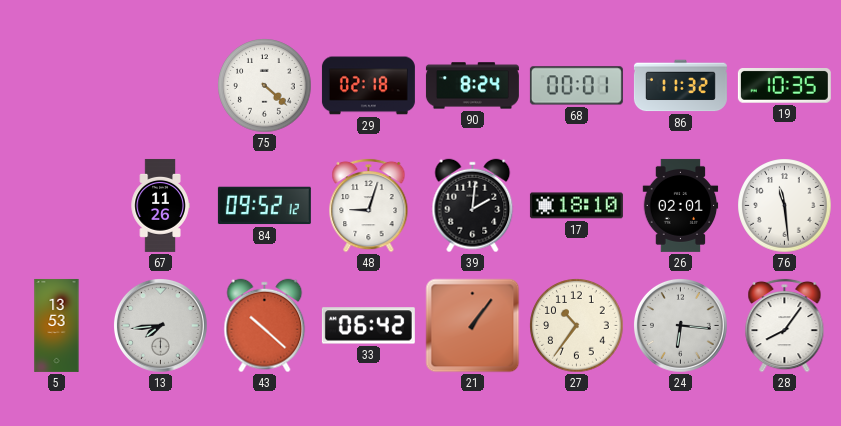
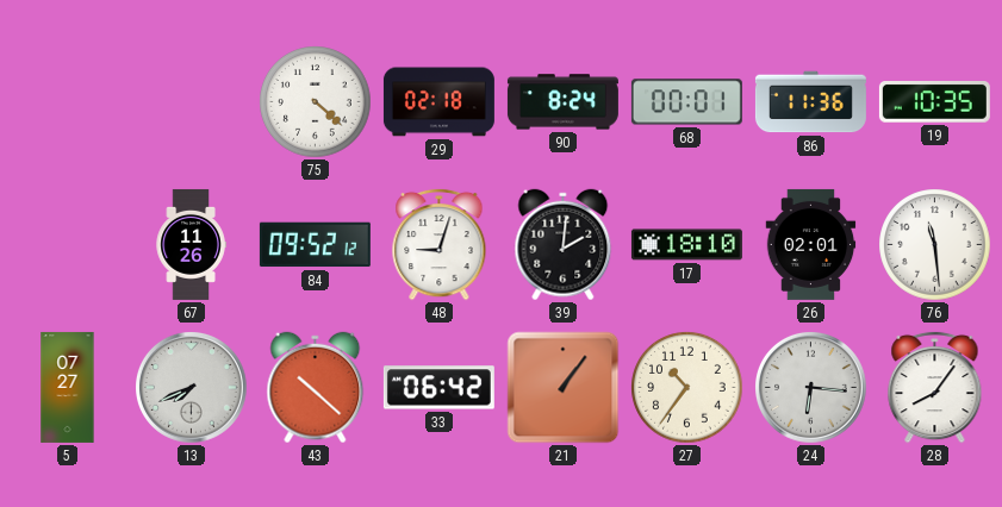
86: 11:32 -> 11:36 (810, 102)
5: 13:53 -> 07:27 (68, 387)
13: 7:44 -> 7:41 (192, 388)
